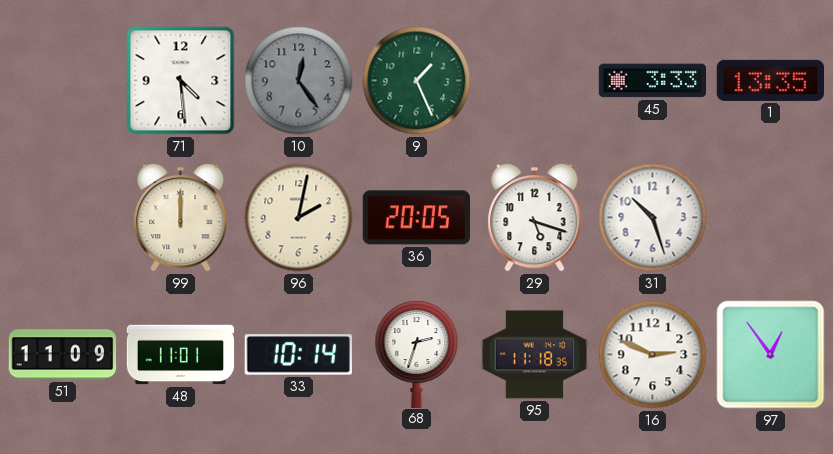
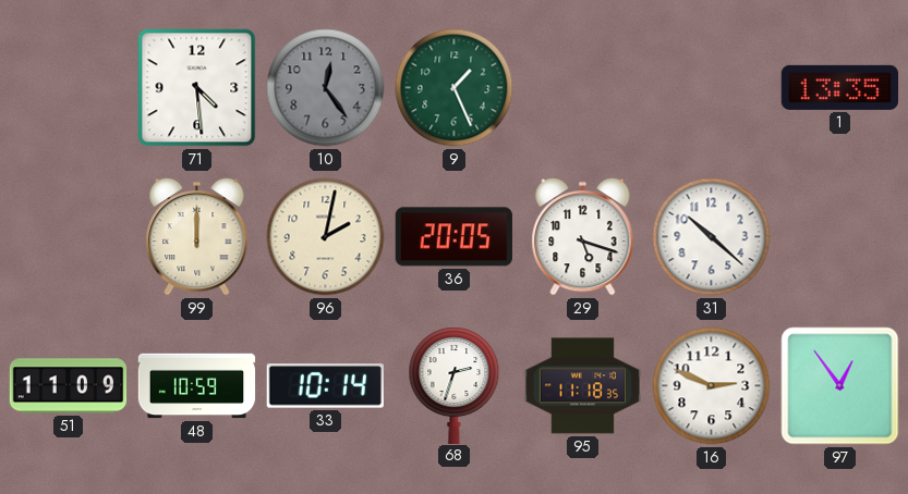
45: 3:33 -> none (653, 81)
31: 10:27 -> 10:22 (712, 237)
48: 11:01 -> 10:59 (197, 386)
